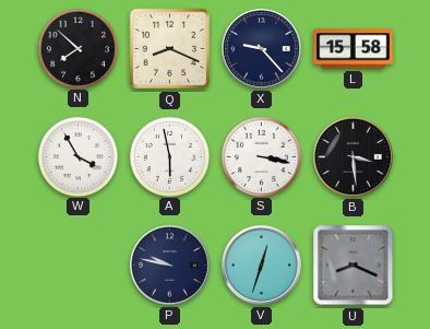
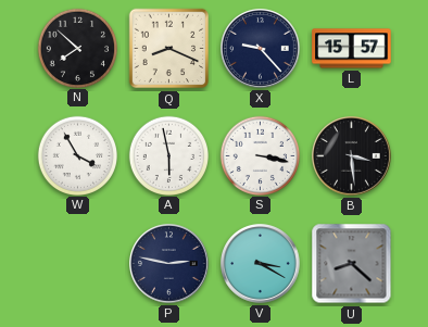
L: 15:58 -> 15:57 (352, 49)
P: 9:47 -> 2:47 (169, 264)
V: 12:33 -> 3:20 (261, 264)
U: 8:19 -> 8:22 (352, 264)
